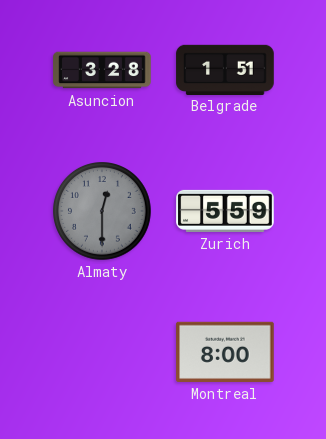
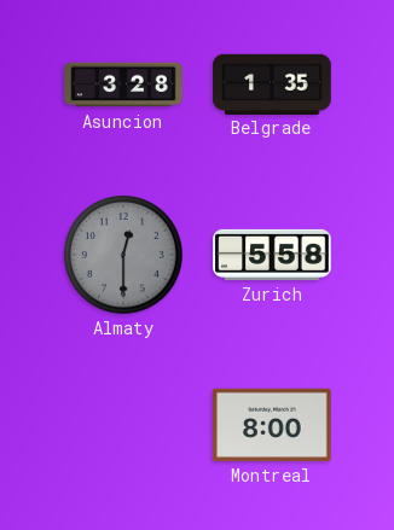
Belgrade: 1:51 -> 1:35 (272, 83)
Zurich: 5:59 -> 5:58 (272, 255)
